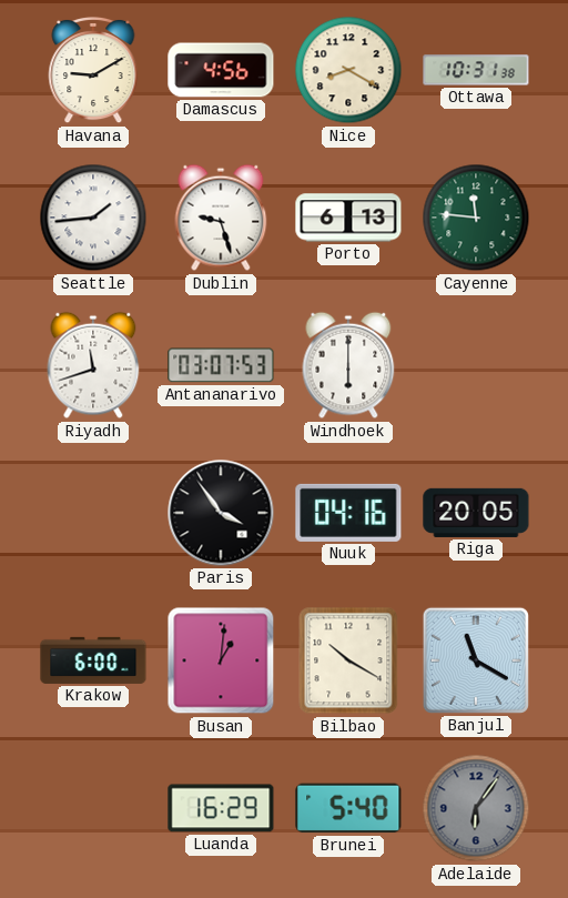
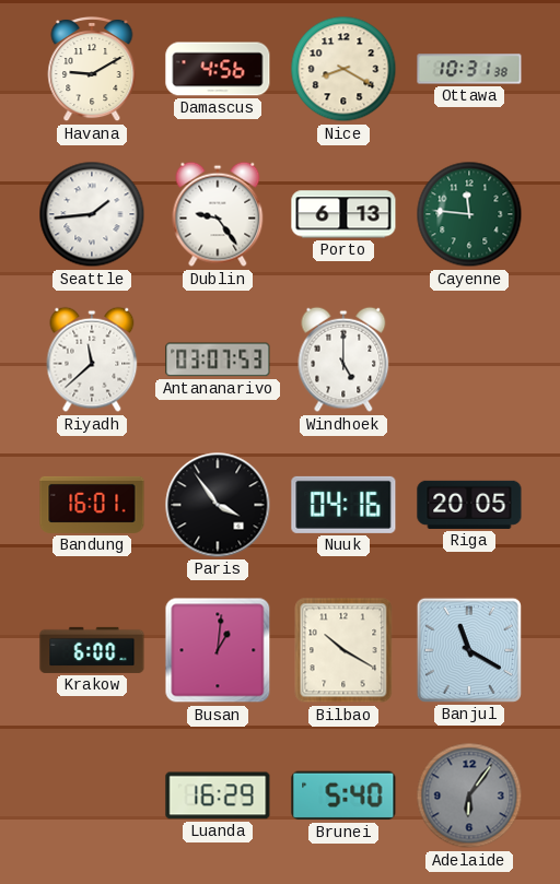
Dublin: 9:27 -> 9:24 (218, 214)
Riyadh: 11:42 -> 11:38 (92, 360)
Windhoek: 6:00 -> 5:00 (343, 360)
Bandung: none -> 16:01 (92, 505)
